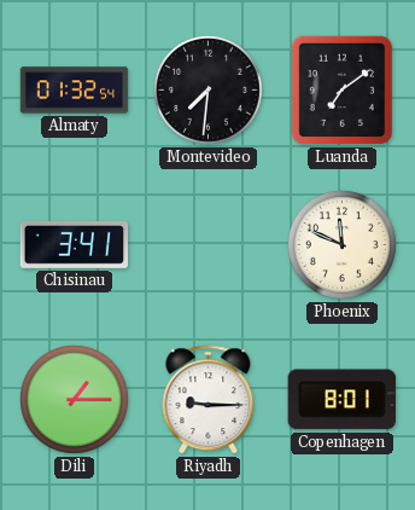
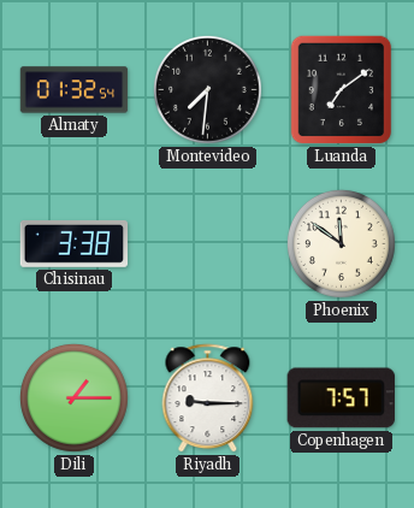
Chisinau: 3:41 -> 3:38 (75, 243)
Phoenix: 11:49 -> 11:51 (342, 244)
Copenhagen: 8:01 -> 7:57 (341, 398)
